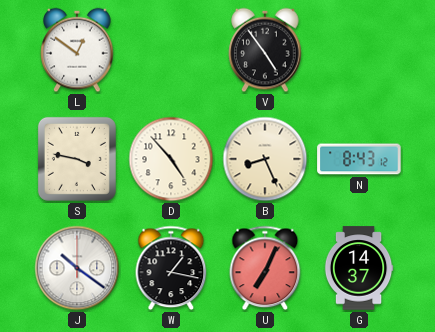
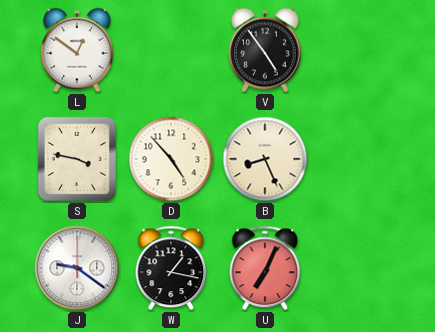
N: 8:43 -> none (359, 159)
J: 10:21 -> 9:21 (77, 268)
G: 14:37 -> none (359, 268)
